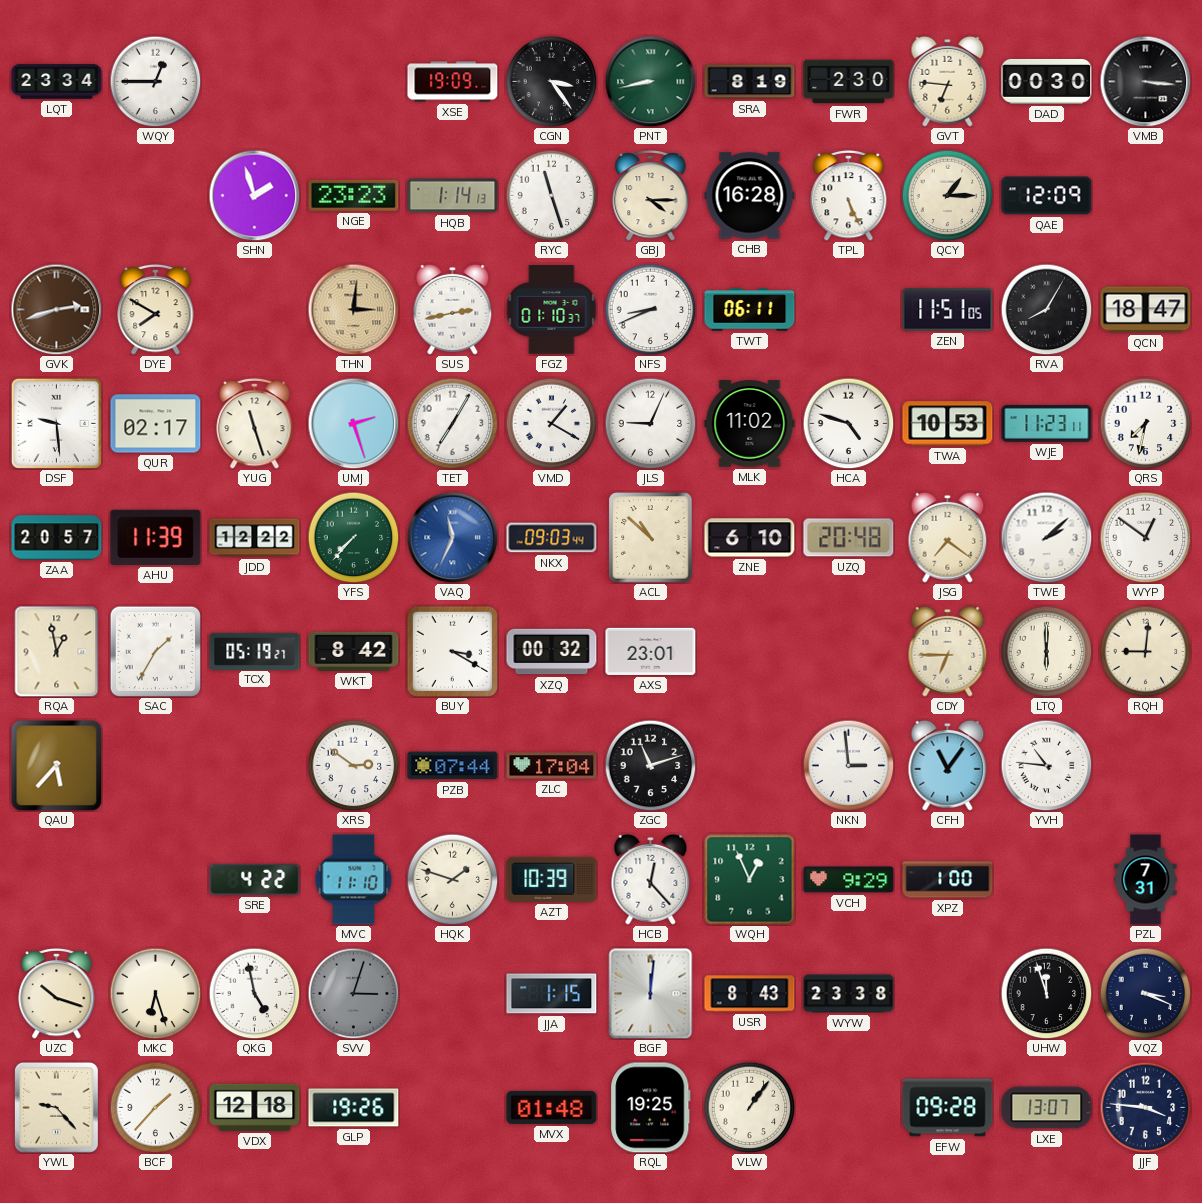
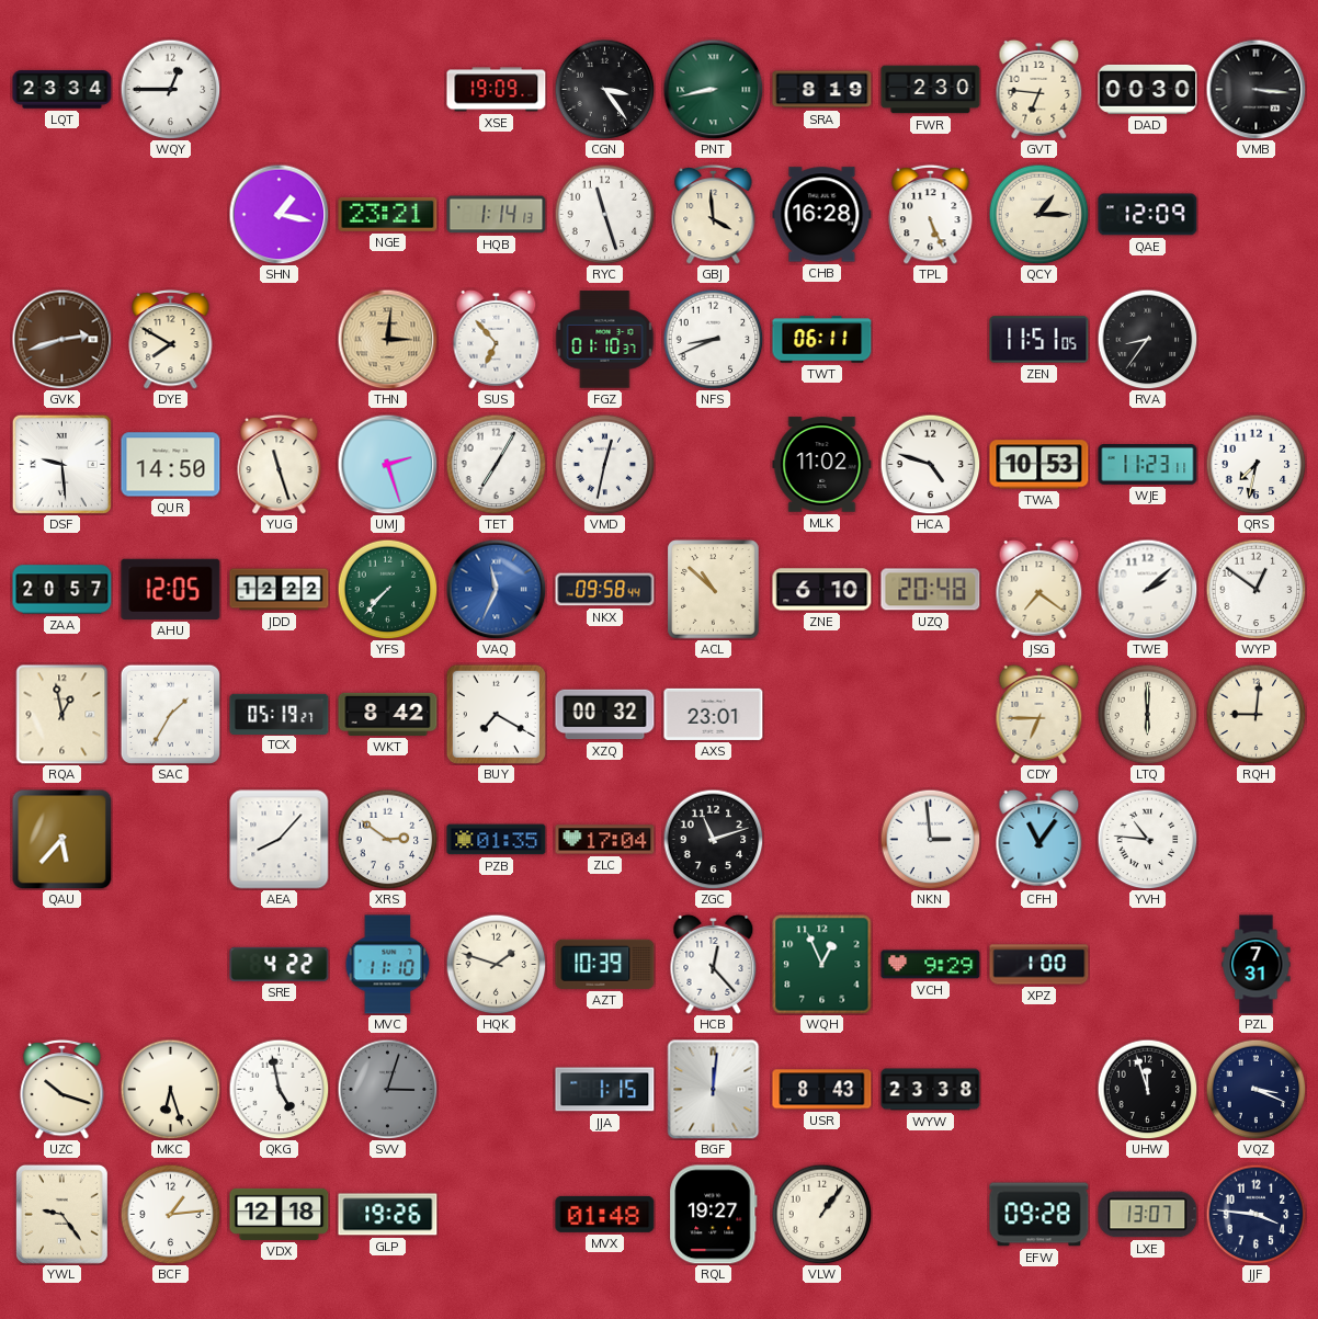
SHN: 1:57 -> 1:17 (279, 214)
NGE: 23:23 -> 23:21 (388, 214)
GBJ: 4:15 -> 3:59 (714, 214)
SUS: 2:43 -> 6:53 (497, 339)
RVA: 8:05 -> 8:36 (1147, 339)
QCN: 18:47 -> none (1146, 310)
QUR: 02:17 -> 14:50 (171, 465)
VMD: 1:20 -> 12:32 (604, 464)
JLS: 9:04 -> none (650, 423)
AHU: 11:39 -> 12:05 (171, 589)
NKX: 09:03 -> 09:58 (605, 590)
BUY: 3:20 -> 7:20 (496, 714)
AEA: none -> 8:07 (280, 840)
PZB: 07:44 -> 01:35 (497, 840)
YWL: 9:23 -> 9:24 (61, 1214)
BCF: 1:37 -> 1:14 (170, 1214)
RQL: 19:25 -> 19:27 (714, 1215)
